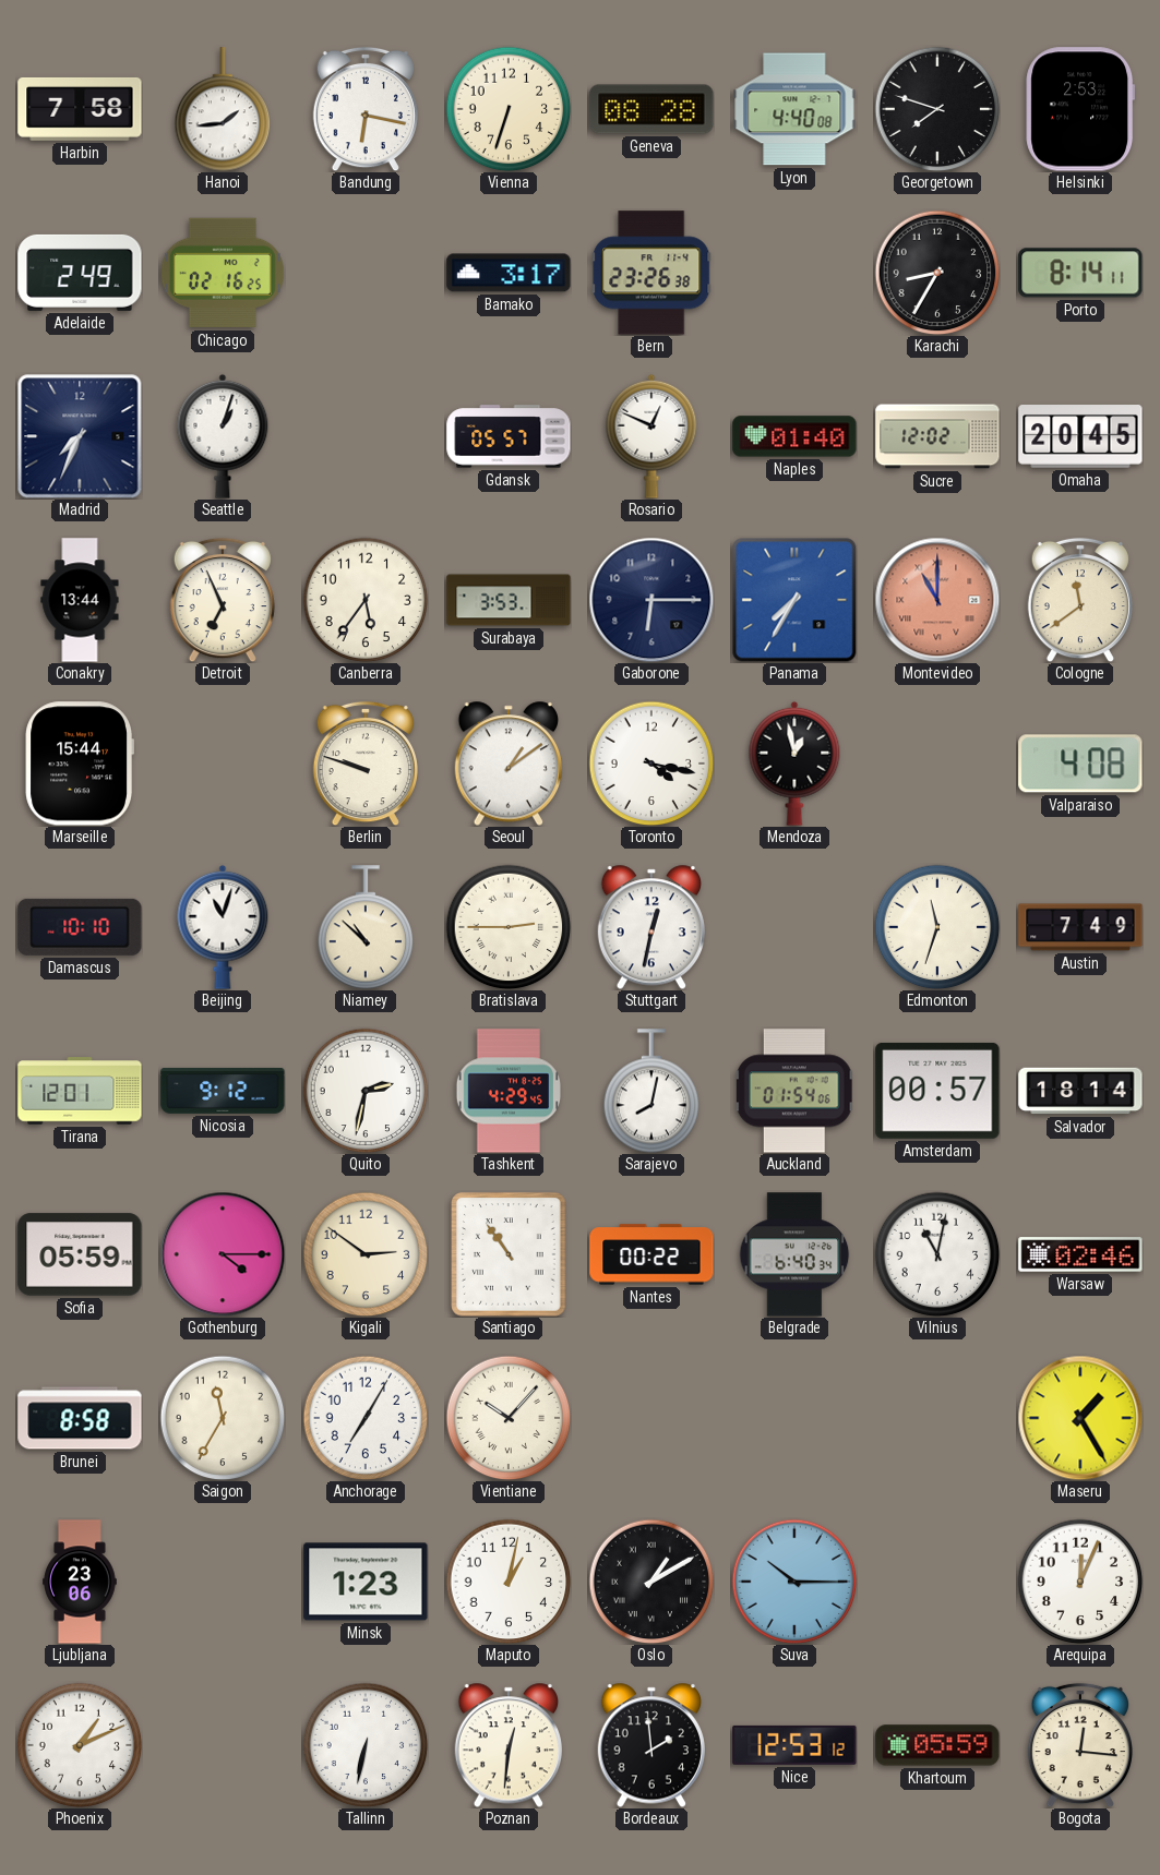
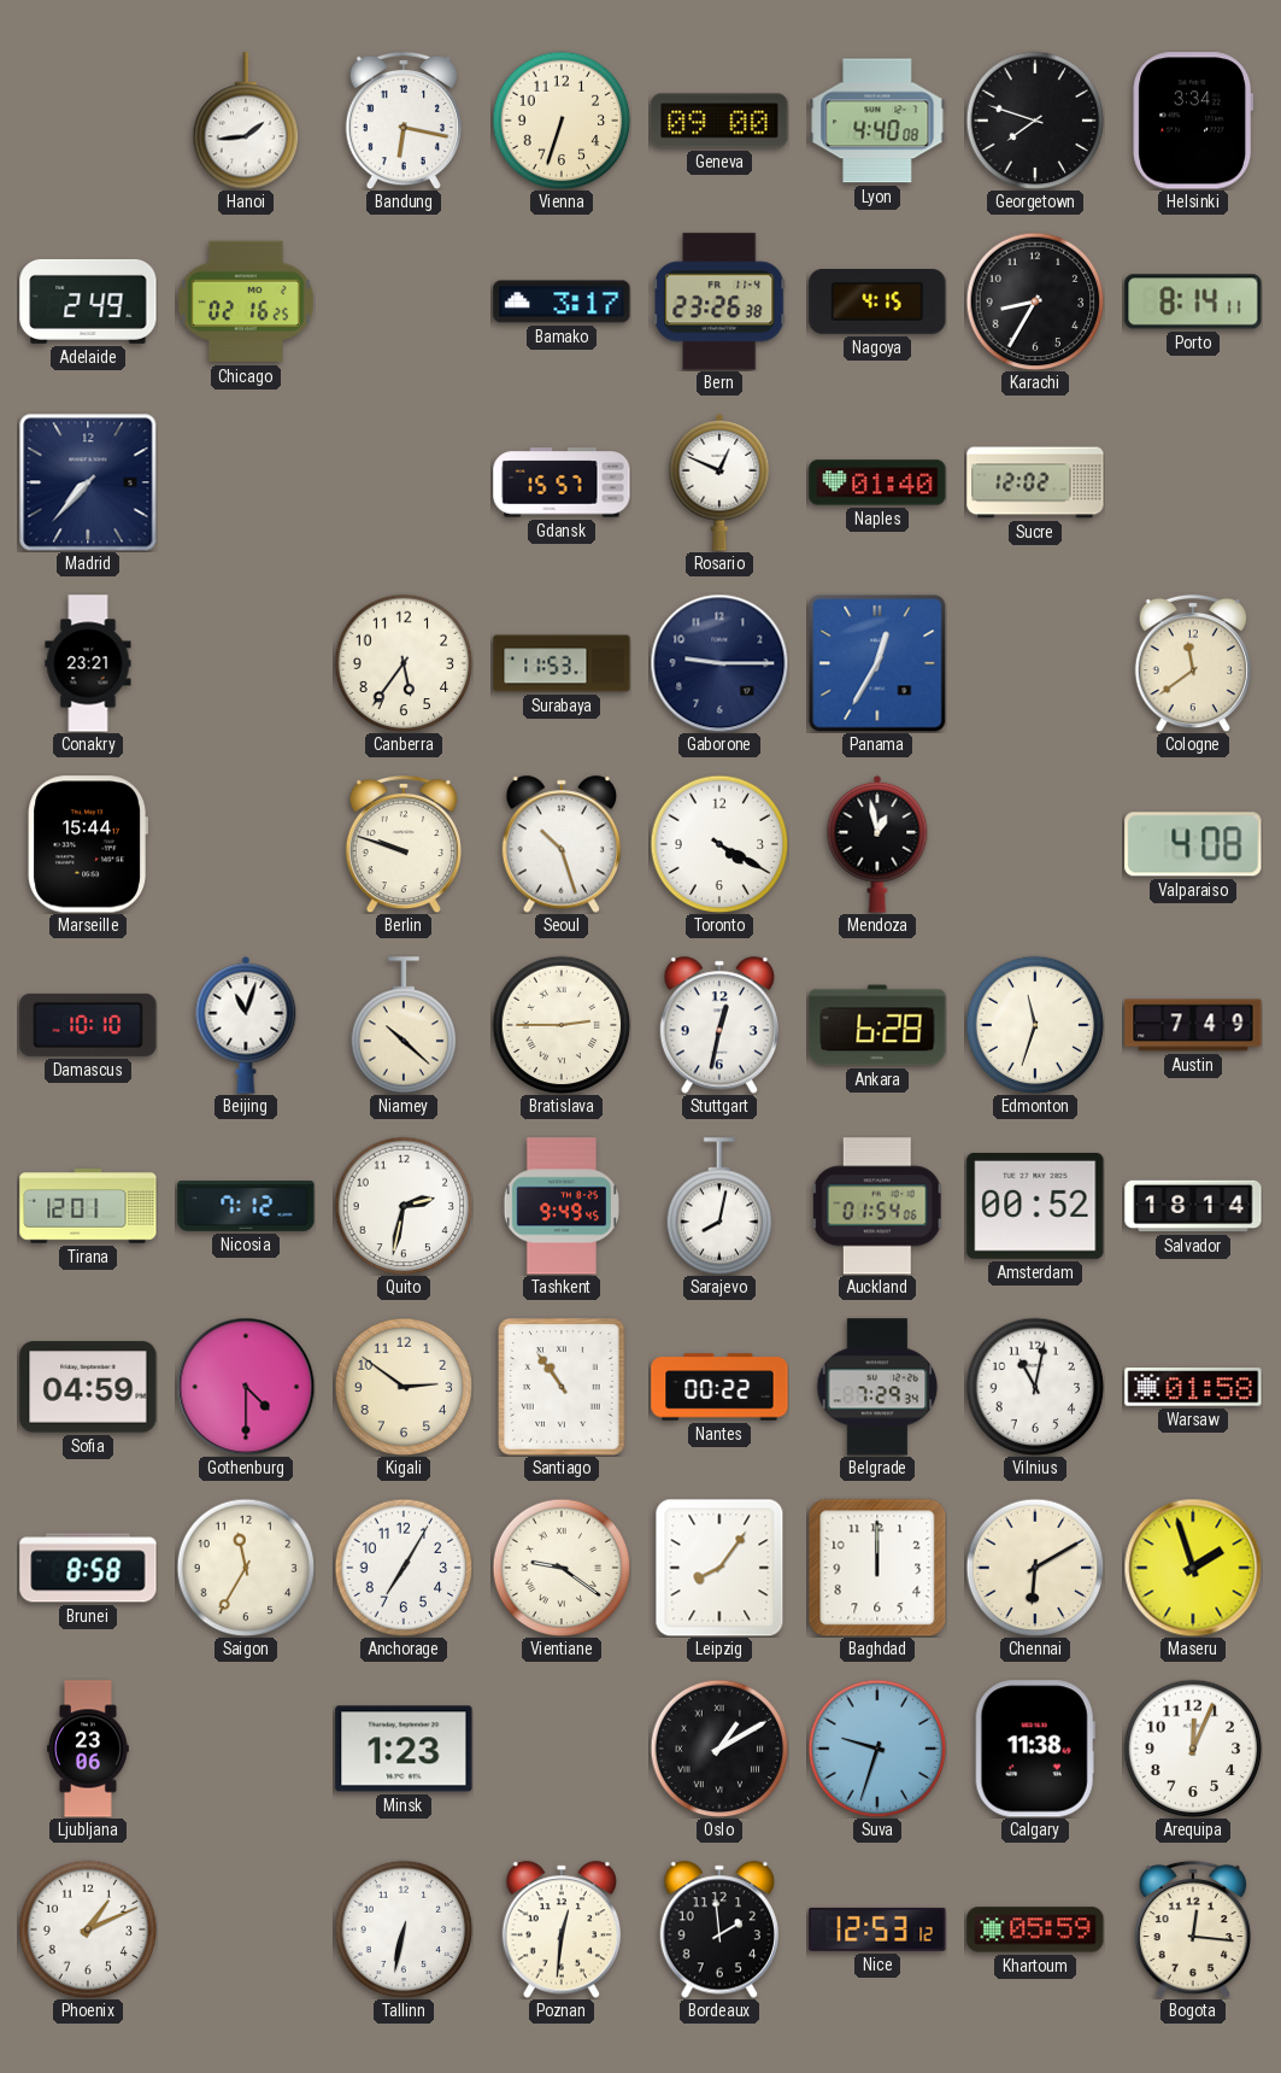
Harbin: 7:58 -> none (80, 109)
Geneva: 08:28 -> 09:00 (719, 121)
Helsinki: 2:53 -> 3:34 (1193, 121)
Nagoya: none -> 4:15 (877, 303)
Madrid: 7:34 -> 7:37 (88, 482)
Seattle: 1:03 -> none (223, 436)
Gdansk: 05:57 -> 15:57 (562, 482)
Omaha: 20:45 -> none (1080, 437)
Conakry: 13:44 -> 23:21 (88, 663)
Detroit: 6:56 -> none (223, 600)
Surabaya: 3:53 -> 11:53 (562, 663)
Gaborone: 6:15 -> 9:15 (719, 663)
Panama: 7:35 -> 12:35 (877, 663)
Montevideo: 11:00 -> none (937, 600)
Seoul: 1:09 -> 10:27 (560, 844)
Toronto: 4:17 -> 4:20 (719, 844)
Niamey: 10:52 -> 10:22 (404, 1025)
Ankara: none -> 6:28 (877, 1025)
Nicosia: 9:12 -> 7:12 (246, 1206)
Tashkent: 4:29 -> 9:49 (560, 1206)
Amsterdam: 00:57 -> 00:52 (1035, 1206)
Sofia: 05:59 -> 04:59 (88, 1387)
Gothenburg: 4:15 -> 4:30 (246, 1387)
Belgrade: 6:40 -> 7:29 (877, 1387)
Warsaw: 02:46 -> 01:58 (1193, 1387)
Vientiane: 10:07 -> 9:21 (562, 1568)
Leipzig: none -> 8:06 (719, 1568)
Baghdad: none -> 12:00 (877, 1568)
Chennai: none -> 6:10 (1035, 1568)
Maseru: 1:25 -> 1:57 (1193, 1568)
Maputo: 1:02 -> none (509, 1582)
Suva: 10:15 -> 9:33 (877, 1749)
Calgary: none -> 11:38 (1035, 1749)
